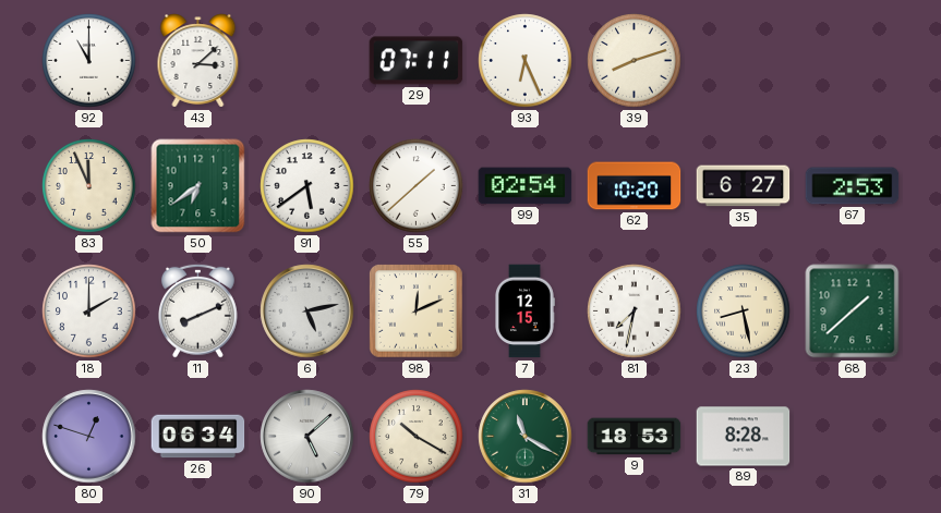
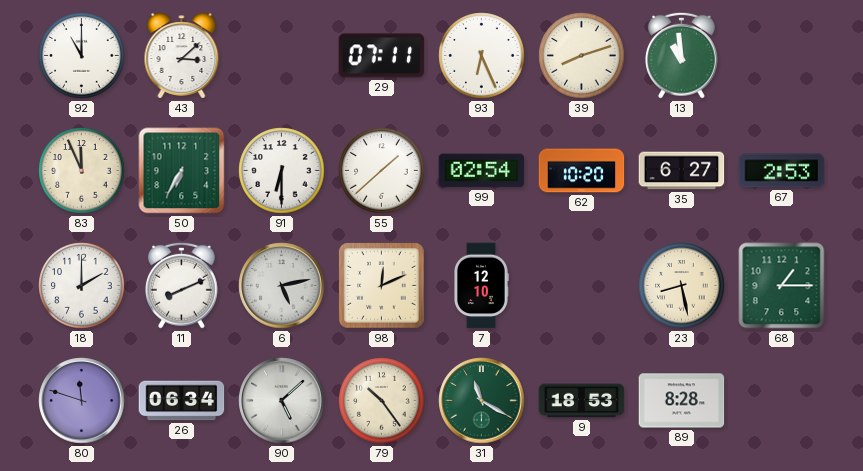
13: none -> 10:59 (682, 55)
50: 6:39 -> 6:35 (182, 171)
91: 5:39 -> 6:30 (282, 171)
7: 12:15 -> 12:10 (482, 286)
81: 7:32 -> none (635, 312)
68: 1:38 -> 1:15 (782, 286)
80: 12:48 -> 11:48 (82, 401)
79: 10:20 -> 10:24 (382, 401)
